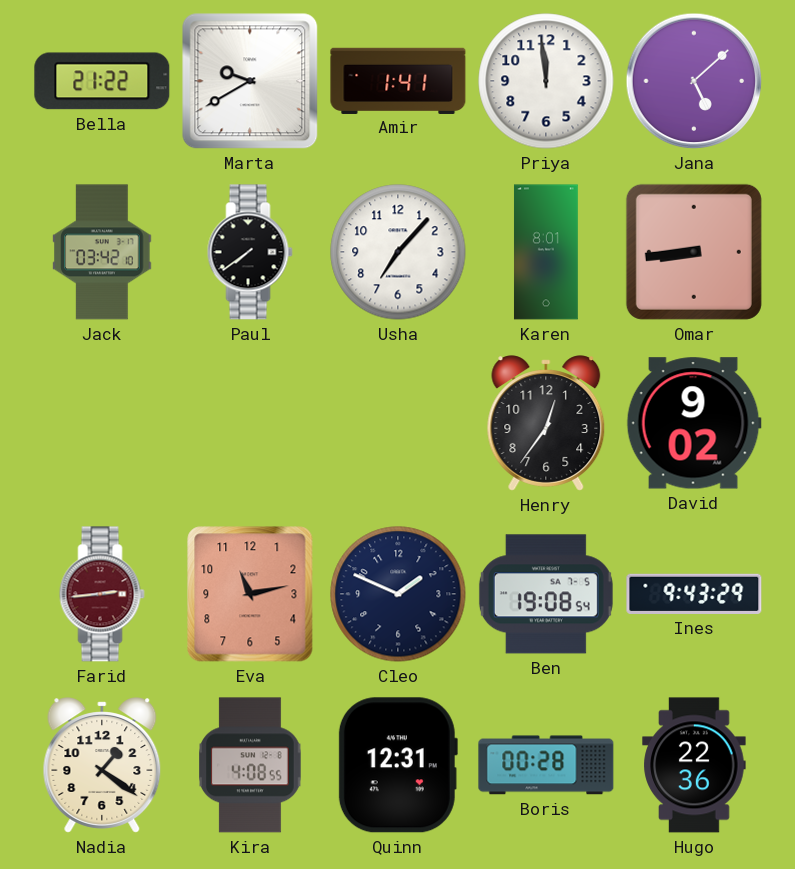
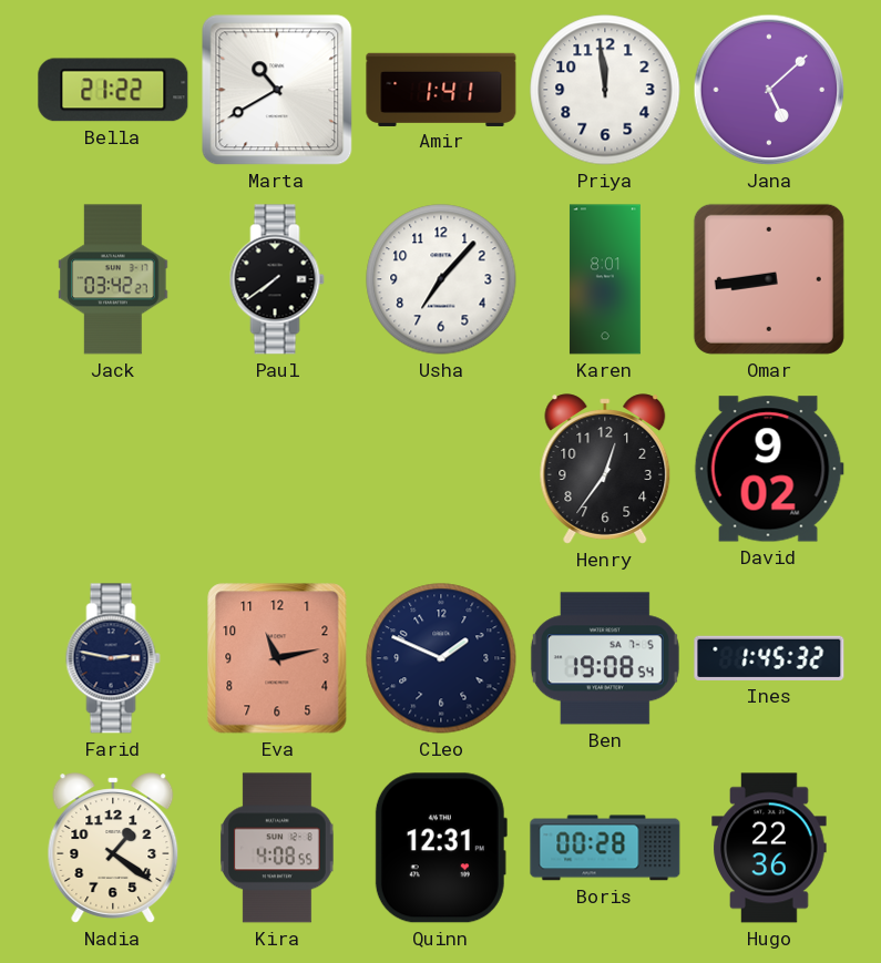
Marta: 9:40 -> 10:40 (277, 90)
Jack: 03:42:10 -> 03:42:27 (113, 279)
Farid: 2:44 -> 2:47 (113, 658)
Farid dial: burgundy -> navy (113, 658)
Ines: 9:43 -> 1:45 (769, 658)
